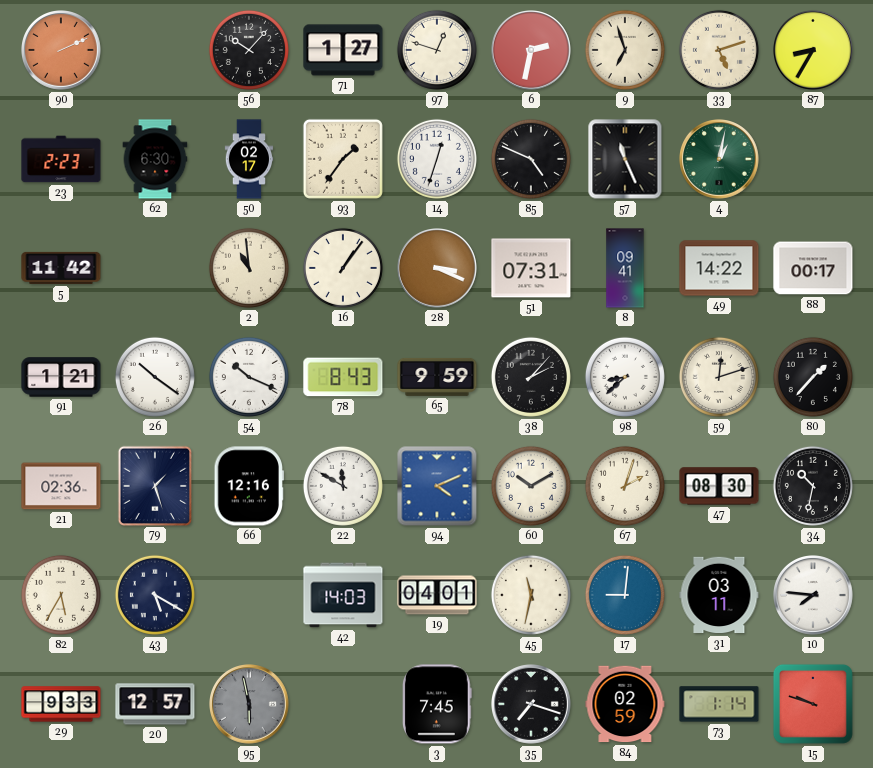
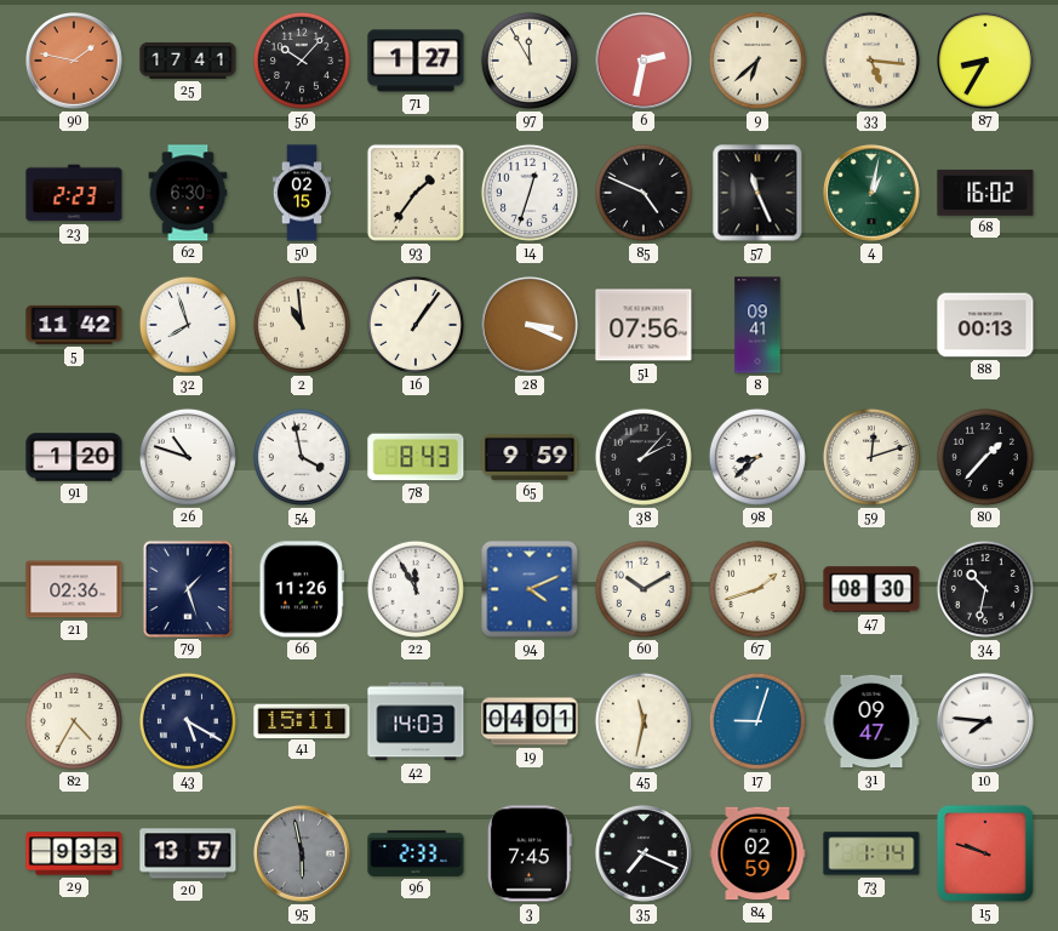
90: 2:11 -> 1:47 (75, 62)
25: none -> 17:41 (188, 61)
97: 12:48 -> 11:55 (530, 61)
9: 6:57 -> 6:38 (757, 61)
33: 5:12 -> 5:16 (871, 61)
50: 02:17 -> 02:15 (302, 193)
68: none -> 16:02 (985, 193)
32: none -> 7:57 (188, 325)
51: 07:31 -> 07:56 (644, 325)
49: 14:22 -> none (719, 268)
88: 00:17 -> 00:13 (985, 325)
91: 1:21 -> 1:20 (74, 457)
26: 10:21 -> 10:48 (188, 457)
54: 10:19 -> 3:58 (302, 457)
66: 12:16 -> 11:26 (301, 589)
22: 11:50 -> 11:55 (416, 589)
67: 2:03 -> 1:42 (757, 589)
82: 5:35 -> 4:35 (74, 721)
41: none -> 15:11 (302, 720)
17: 9:01 -> 9:03 (757, 721)
31: 03:11 -> 09:47 (871, 721)
20: 12:57 -> 13:57 (188, 853)
96: none -> 2:33 (416, 853)
35: 7:18 -> 7:19 (645, 855)
